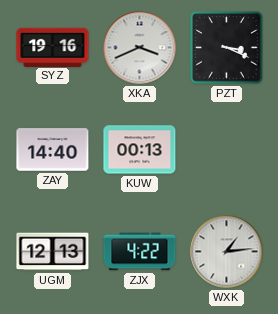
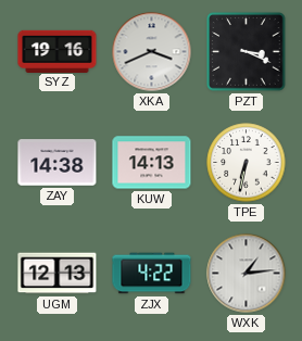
ZAY: 14:40 -> 14:38 (58, 163)
KUW: 00:13 -> 14:13 (152, 163)
TPE: none -> 6:32 (247, 163)
